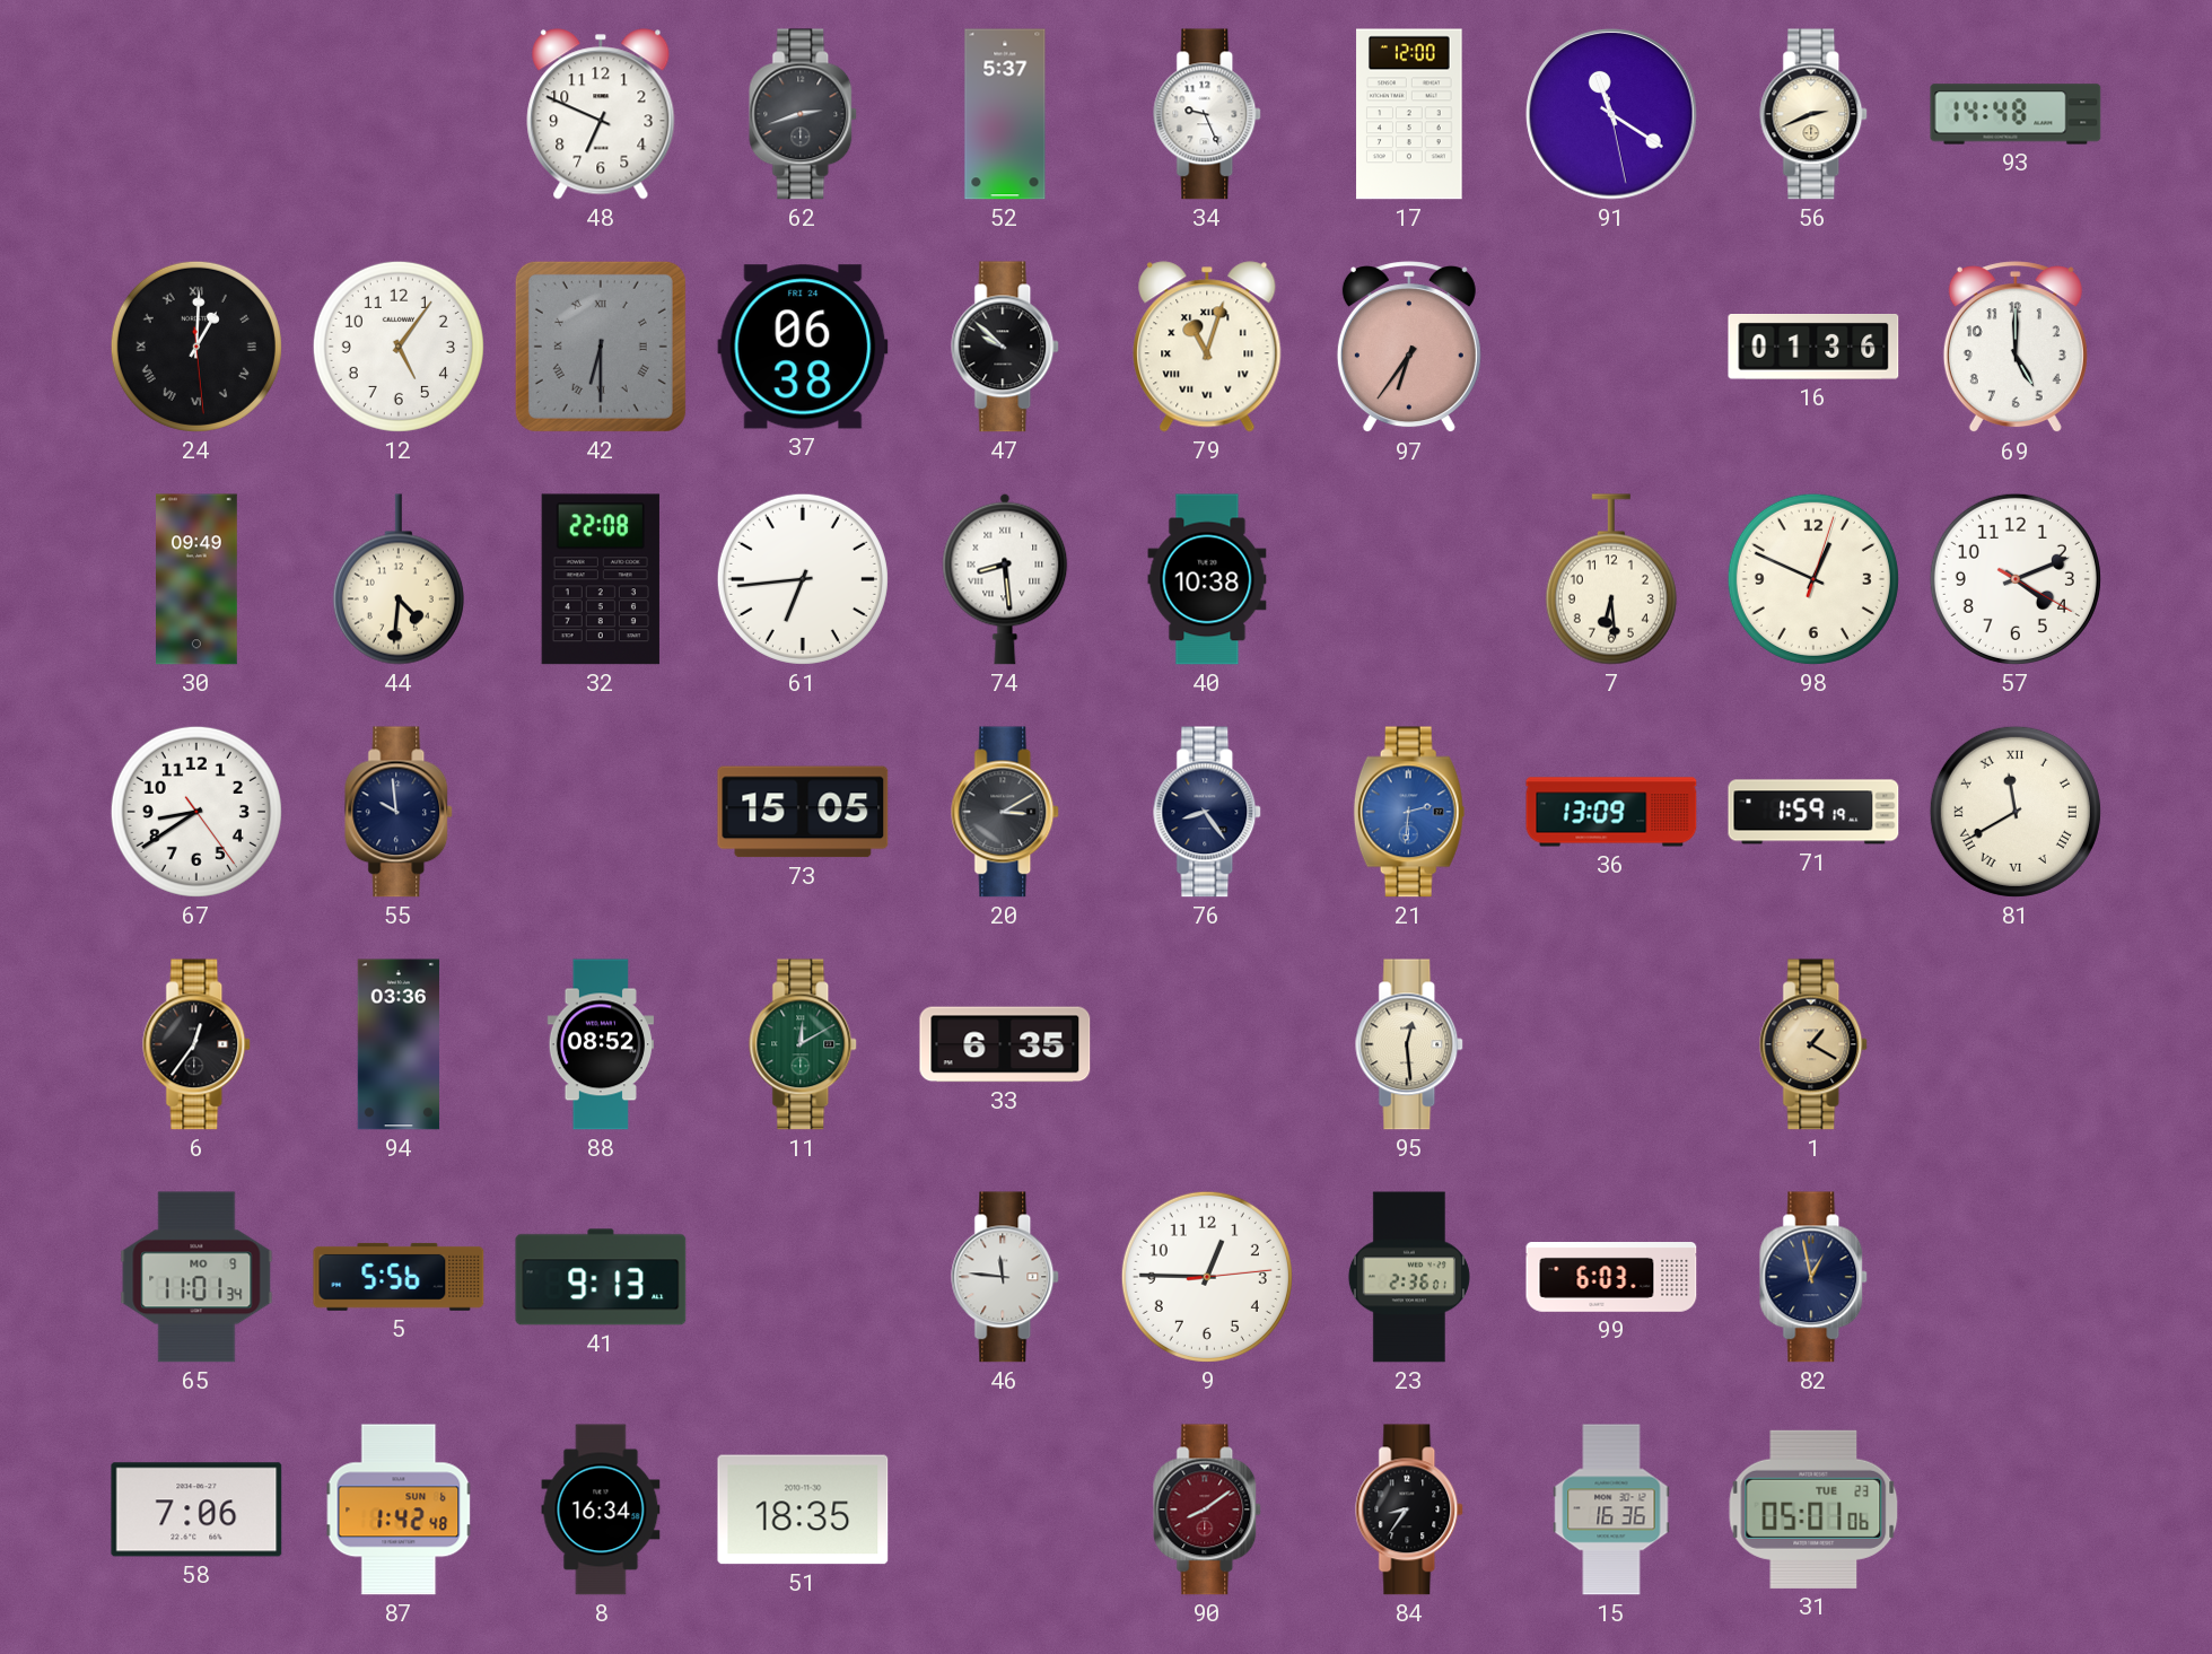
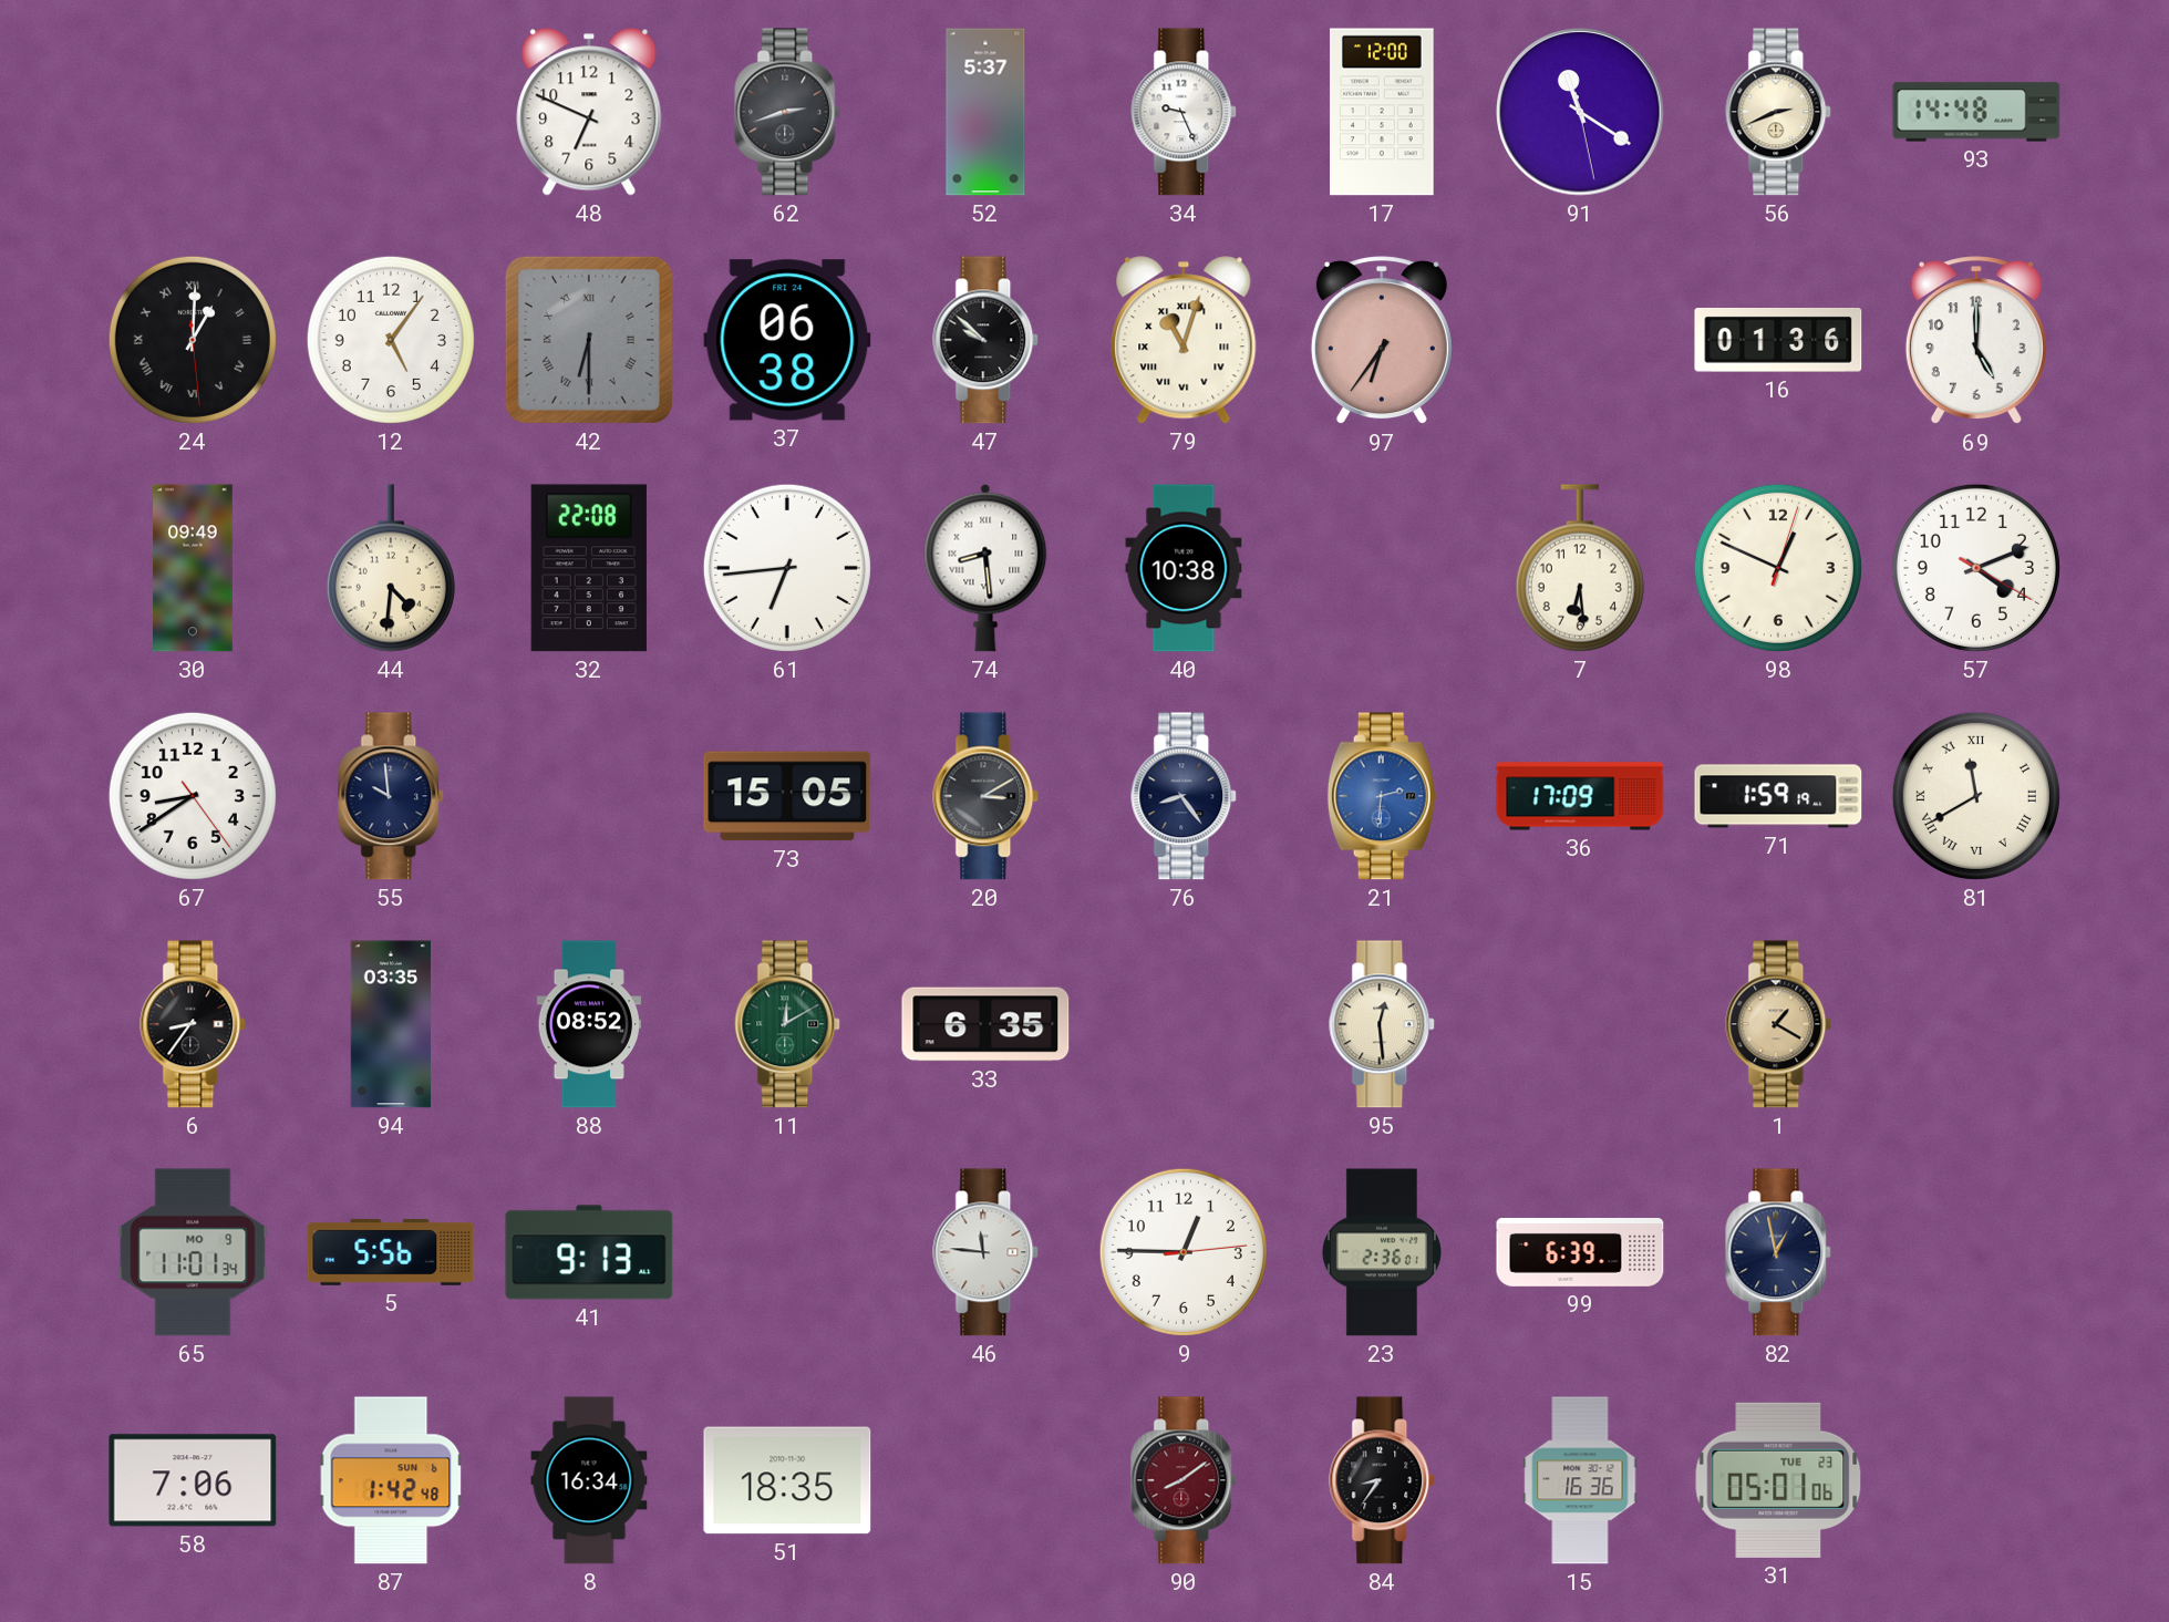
36: 13:09 -> 17:09 (1580, 796)
6: 12:36 -> 8:36 (194, 1024)
94: 03:36 -> 03:35 (390, 1024)
99: 6:03 -> 6:39 (1580, 1253)
